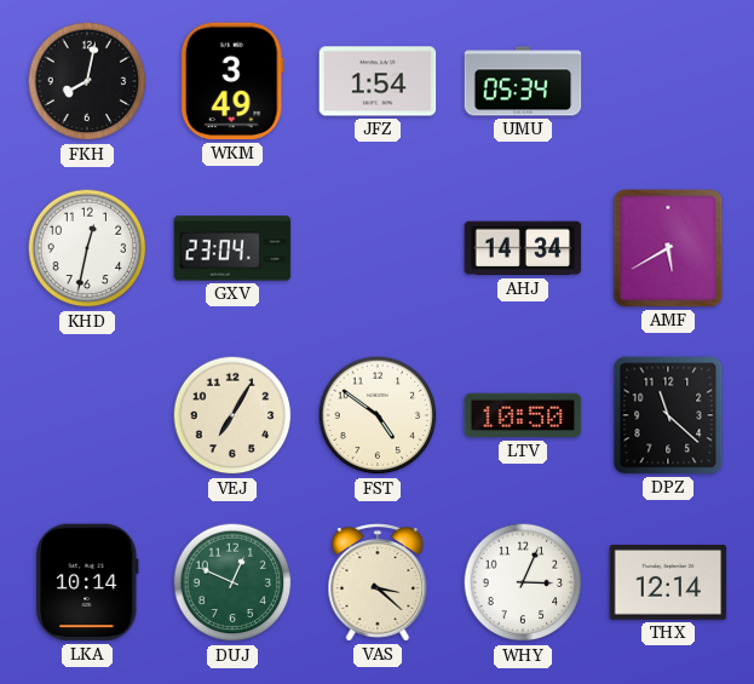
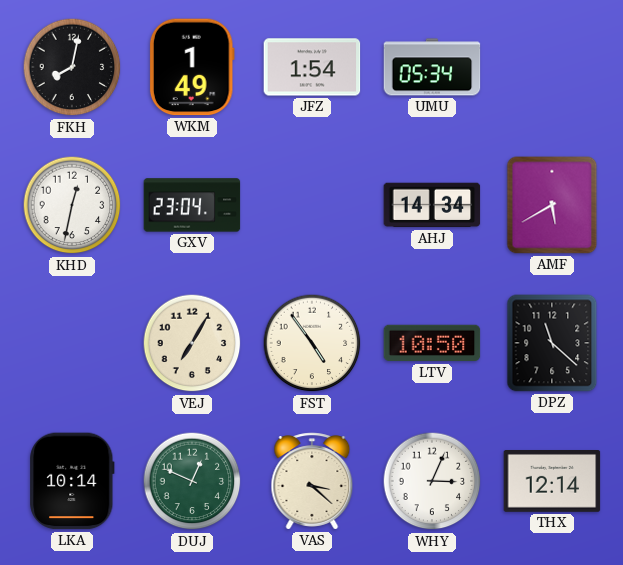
WKM: 3:49 -> 1:49 (192, 67)
FST: 4:51 -> 4:54 (312, 343)
